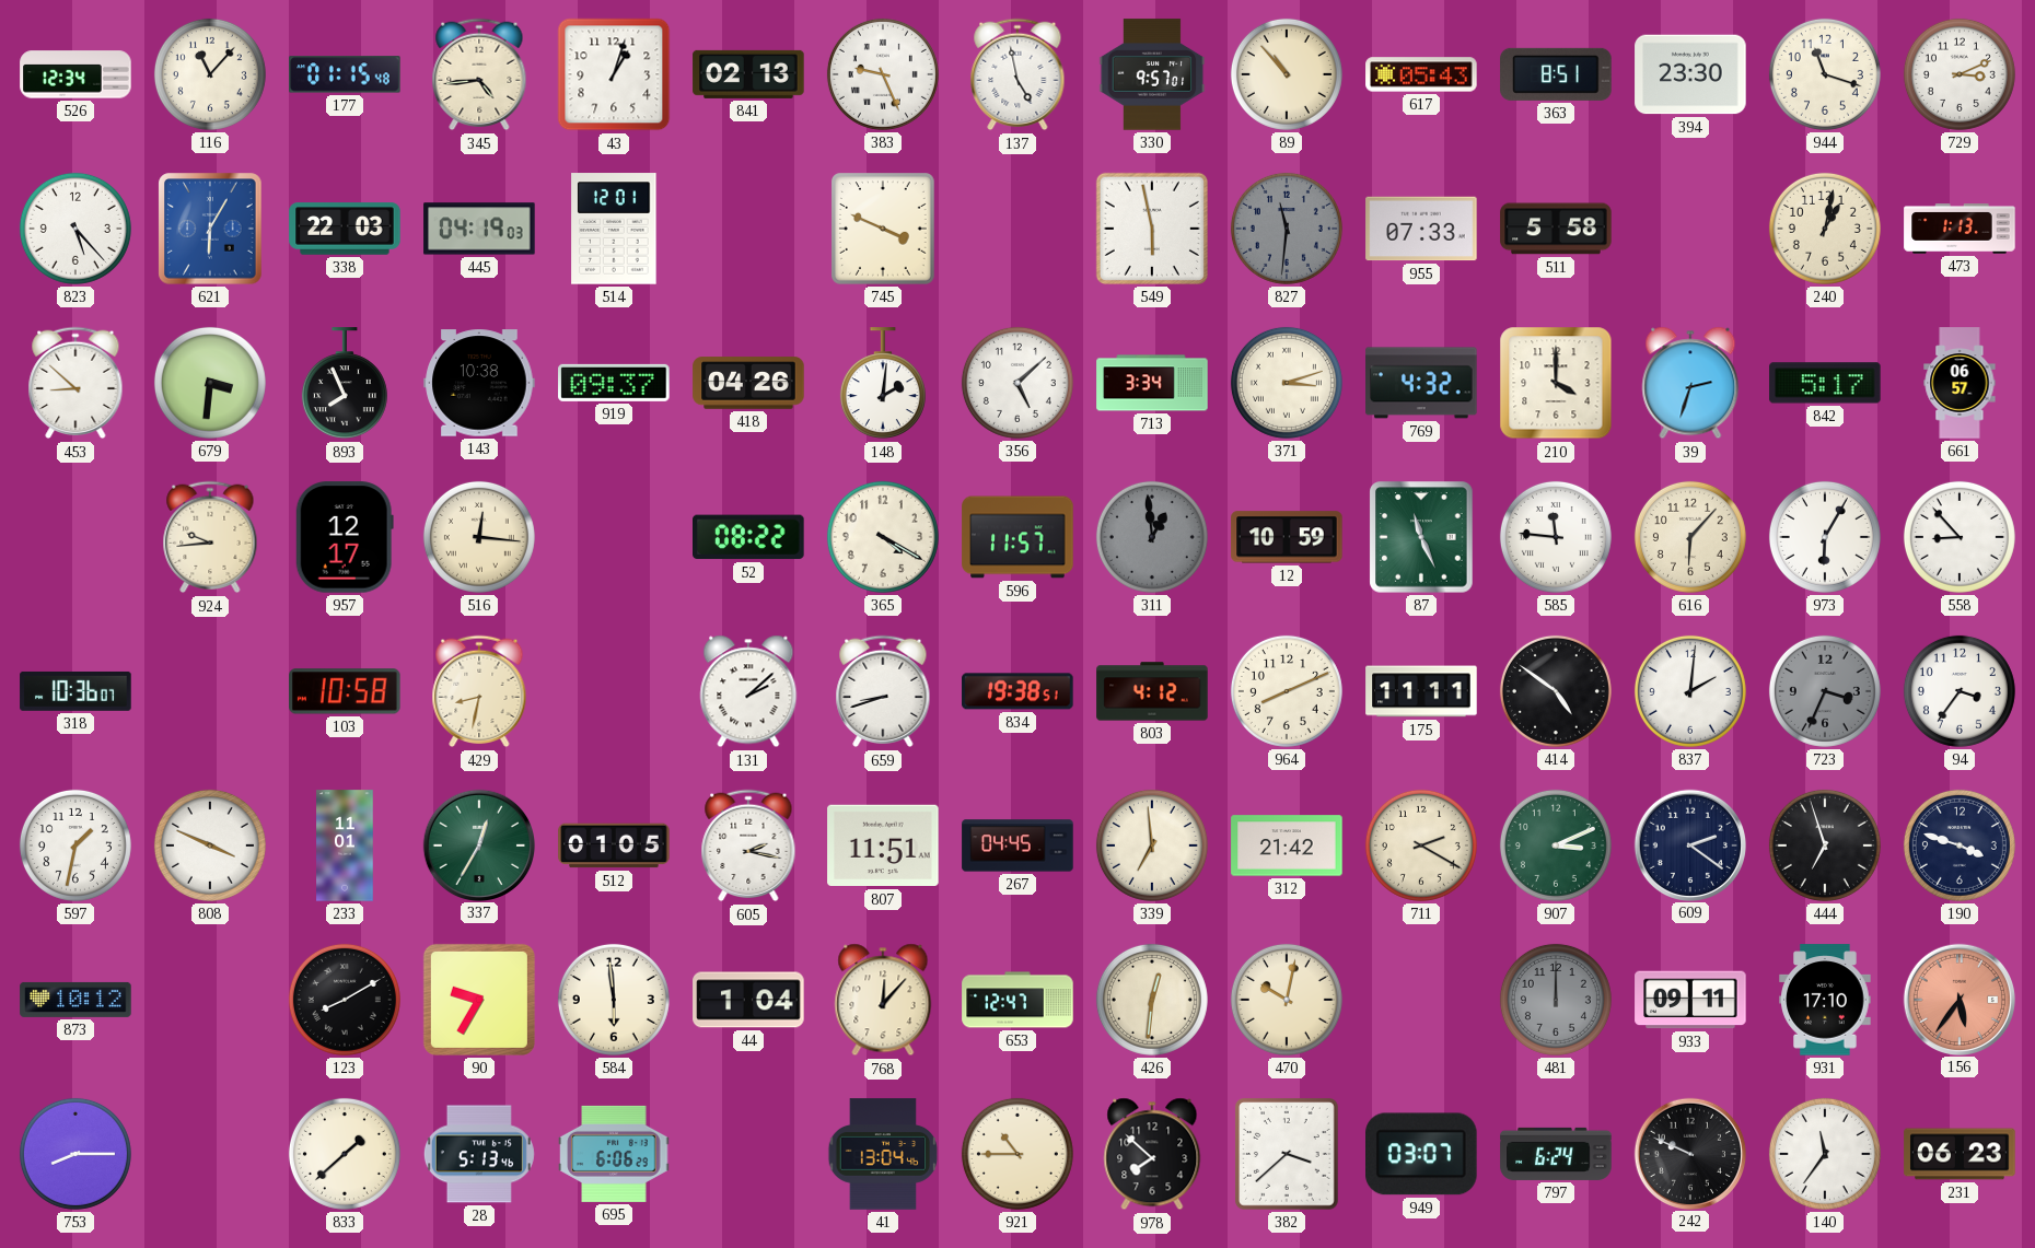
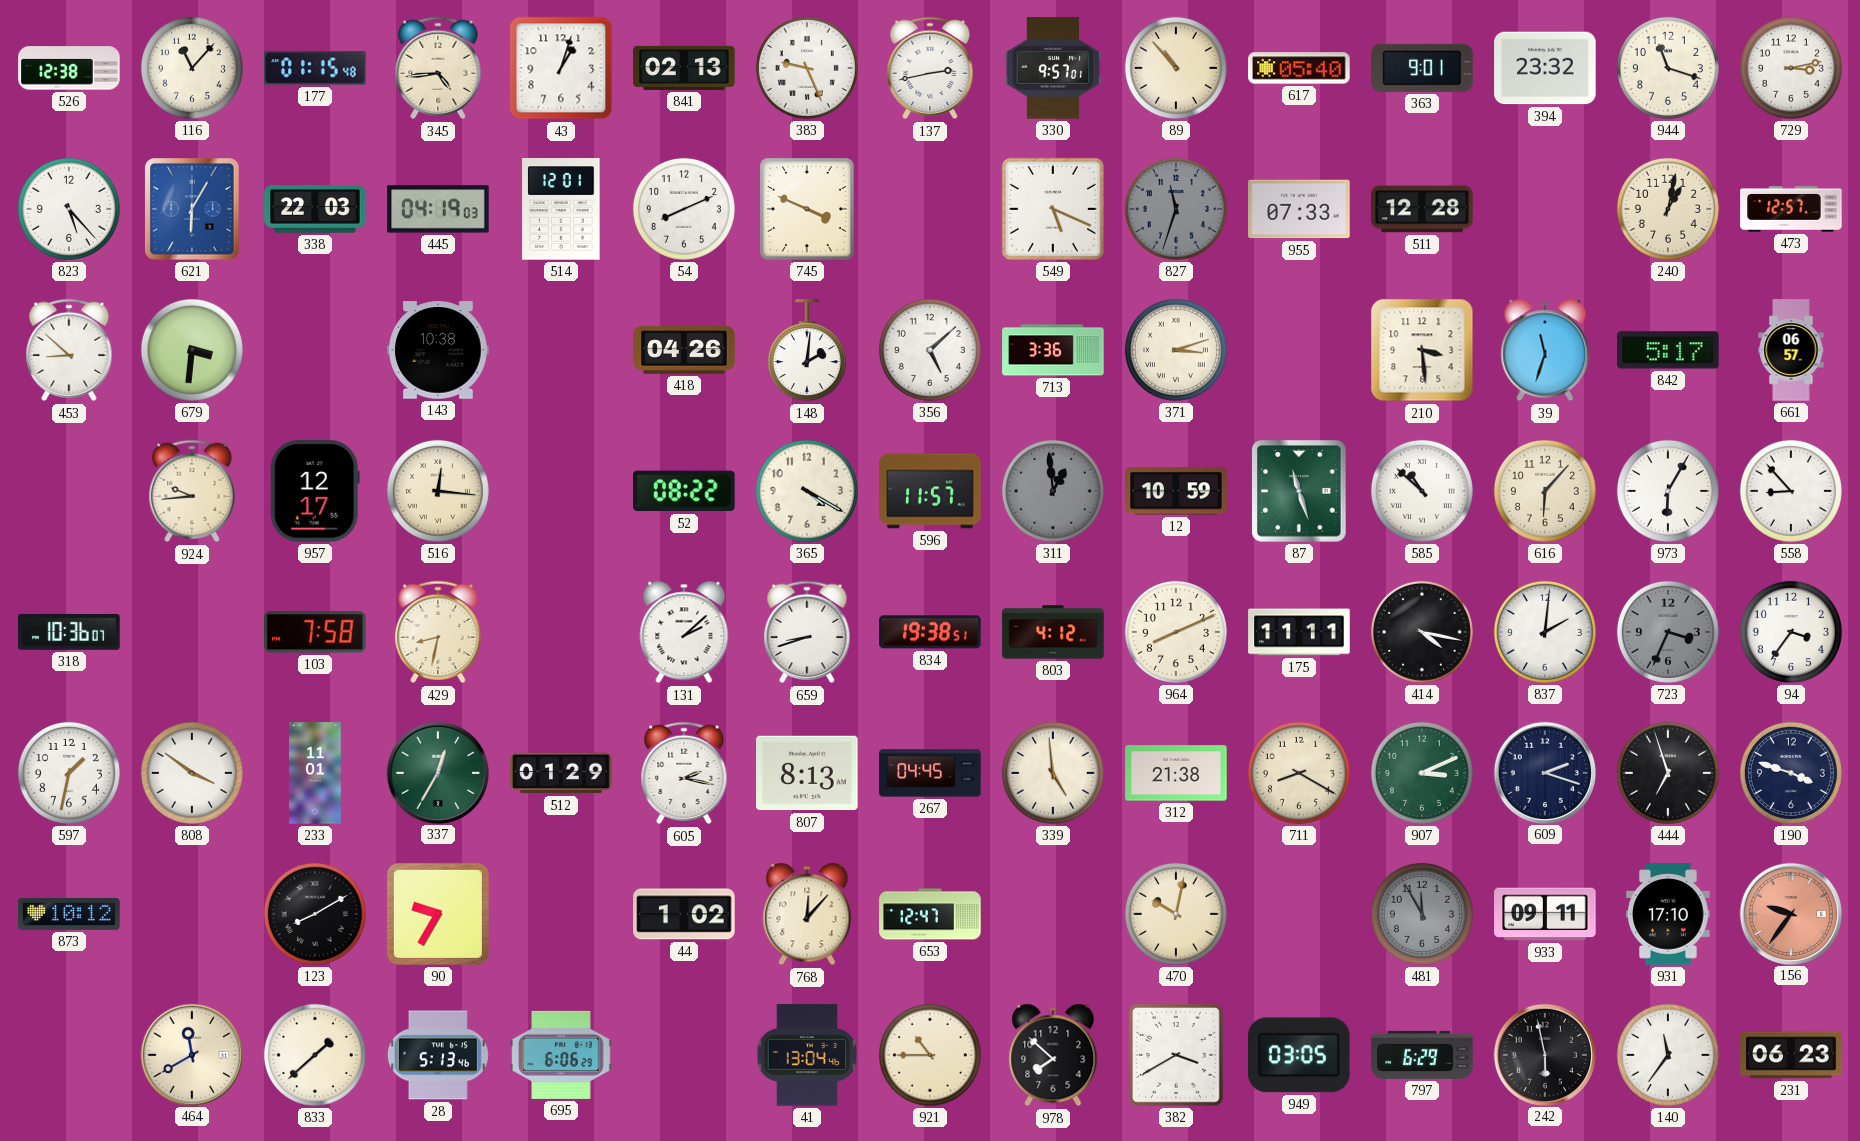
526: 12:34 -> 12:38 (69, 68)
137: 4:58 -> 2:43 (930, 68)
617: 05:43 -> 05:40 (1299, 68)
363: 8:51 -> 9:01 (1422, 68)
394: 23:30 -> 23:32 (1545, 68)
729: 3:11 -> 3:13 (1791, 68)
54: none -> 8:11 (684, 209)
549: 5:58 -> 5:19 (1053, 209)
827: 11:31 -> 11:33 (1176, 209)
511: 5:58 -> 12:28 (1422, 209)
473: 1:13 -> 12:57 (1791, 209)
893: 7:56 -> none (345, 384)
919: 09:37 -> none (614, 383)
713: 3:34 -> 3:36 (1053, 350)
769: 4:32 -> none (1421, 383)
210: 4:00 -> 3:29 (1422, 350)
39: 2:33 -> 11:33 (1545, 350)
87: 11:26 -> 11:27 (1299, 491)
585: 11:46 -> 10:52 (1422, 491)
103: 10:58 -> 7:58 (316, 632)
414: 4:51 -> 4:17 (1422, 632)
808: 3:49 -> 3:51 (192, 773)
512: 01:05 -> 01:29 (561, 773)
807: 11:51 -> 8:13 (807, 773)
339: 6:59 -> 4:59 (1053, 773)
312: 21:42 -> 21:38 (1176, 773)
711: 2:20 -> 8:20 (1299, 773)
609: 2:21 -> 2:18 (1544, 772)
584: 5:59 -> none (614, 1000)
44: 1:04 -> 1:02 (684, 914)
426: 12:31 -> none (1152, 1000)
481: 12:00 -> 11:55 (1422, 914)
156: 5:36 -> 9:36 (1790, 913)
753: 8:15 -> none (75, 1154)
464: none -> 11:40 (191, 1054)
382: 3:38 -> 3:40 (1177, 1056)
949: 03:07 -> 03:05 (1300, 1055)
797: 6:24 -> 6:29 (1422, 1055)
242: 9:49 -> 5:58 (1544, 1054)
